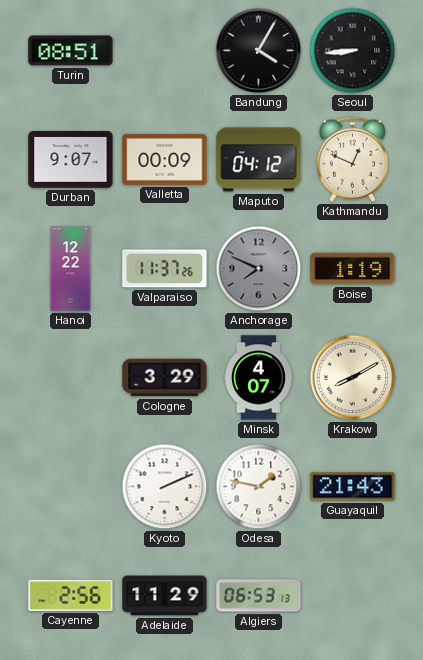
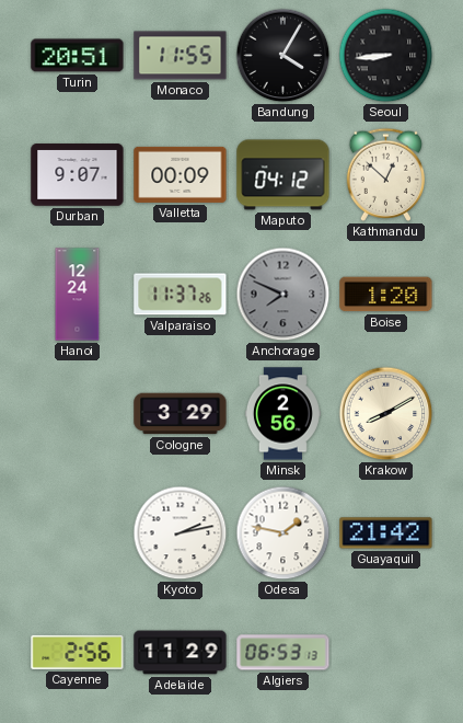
Turin: 08:51 -> 20:51 (78, 56)
Monaco: none -> 11:55 (181, 56)
Kathmandu: 12:49 -> 12:52 (386, 174)
Hanoi: 12:22 -> 12:24 (78, 295)
Boise: 1:19 -> 1:20 (386, 295)
Minsk: 4:07 -> 2:56 (282, 414)
Kyoto: 2:11 -> 2:13 (181, 533)
Guayaquil: 21:43 -> 21:42 (386, 533)
